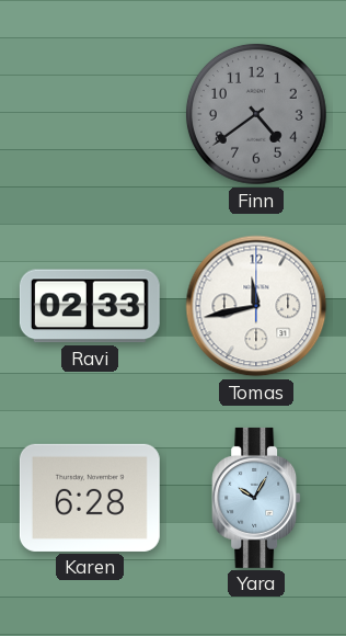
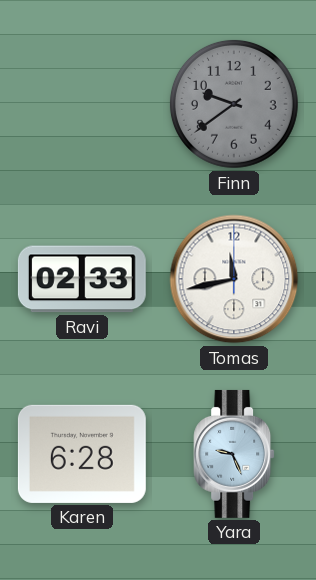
Finn: 4:39 -> 9:39 (234, 104)
Yara: 10:05 -> 9:26 (234, 454)
